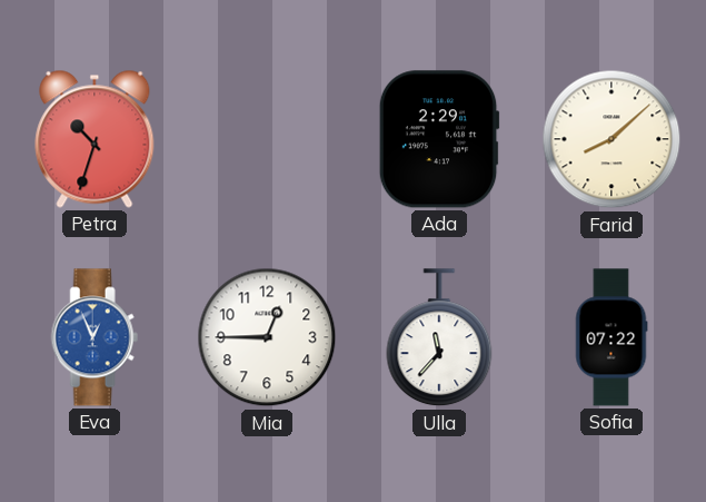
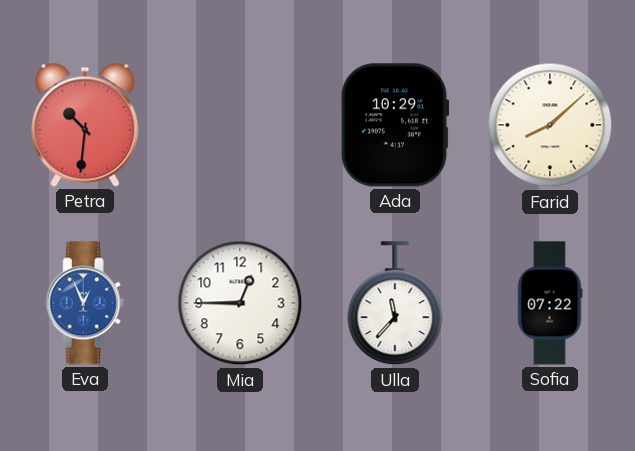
Petra: 10:33 -> 10:31 (85, 125)
Ada: 2:29 -> 10:29 (395, 125)
